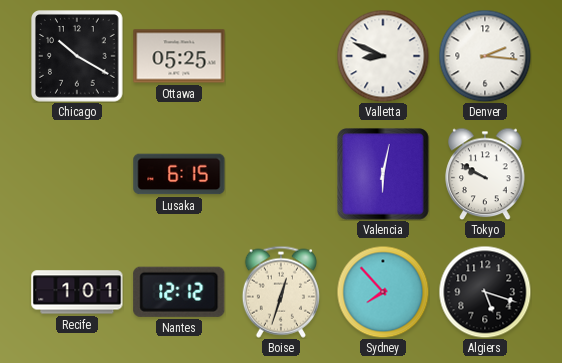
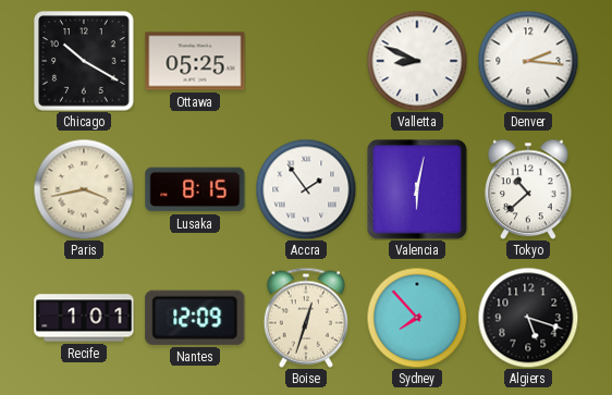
Paris: none -> 3:43 (84, 189)
Lusaka: 6:15 -> 8:15 (195, 189)
Accra: none -> 1:54 (306, 189)
Tokyo: 9:50 -> 10:38 (528, 189)
Nantes: 12:12 -> 12:09 (195, 318)
